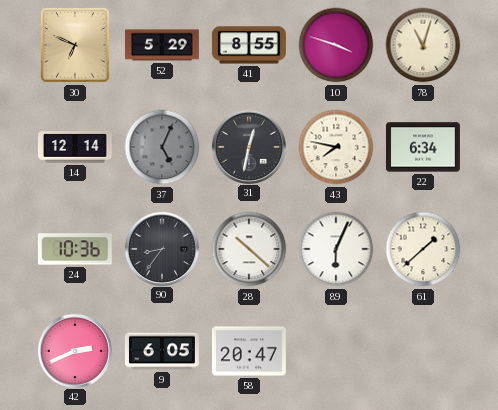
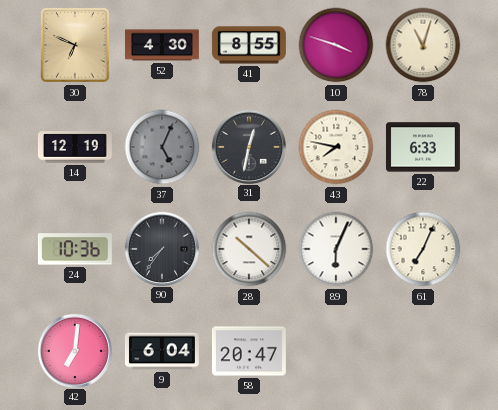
52: 5:29 -> 4:30 (162, 45)
14: 12:14 -> 12:19 (75, 147)
22: 6:34 -> 6:33 (423, 147)
90: 8:36 -> 7:36 (161, 248)
61: 1:38 -> 7:04 (423, 249)
42: 2:41 -> 7:01 (74, 350)
9: 6:05 -> 6:04 (162, 351)
